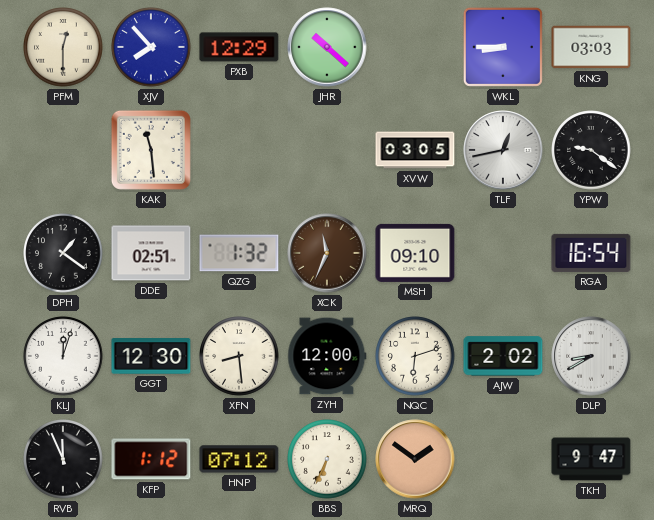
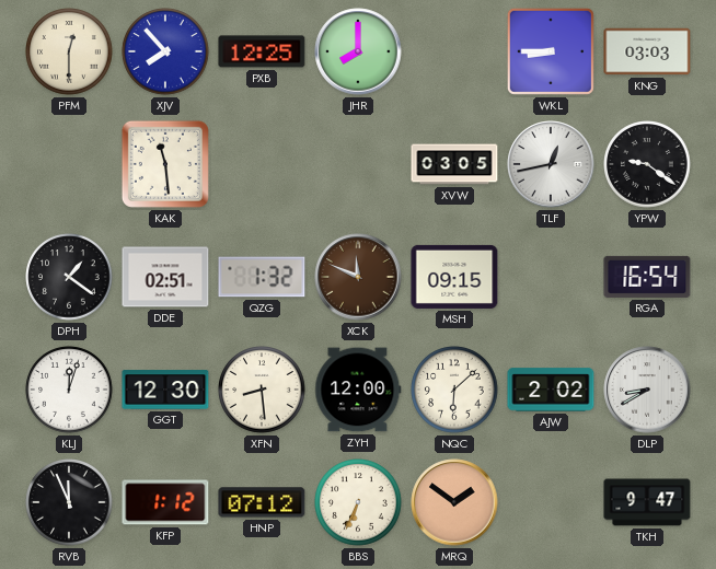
PXB: 12:29 -> 12:25 (262, 51)
JHR: 10:22 -> 8:00 (358, 51)
XCK: 11:34 -> 11:49 (358, 277)
MSH: 09:10 -> 09:15 (454, 277)
NQC: 6:12 -> 6:08 (454, 390)
